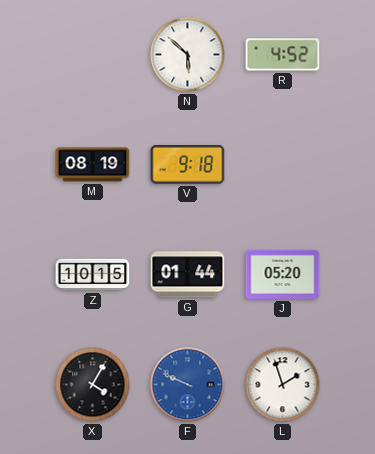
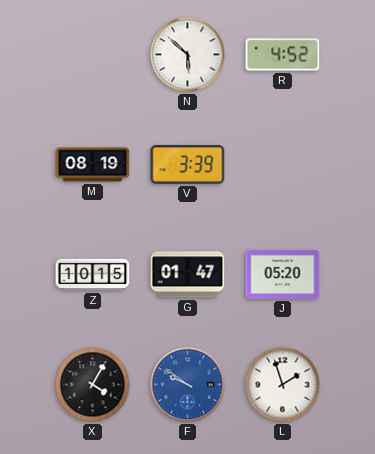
V: 9:18 -> 3:39 (188, 165)
G: 01:44 -> 01:47 (188, 275)
F: 9:49 -> 9:51 (188, 385)
